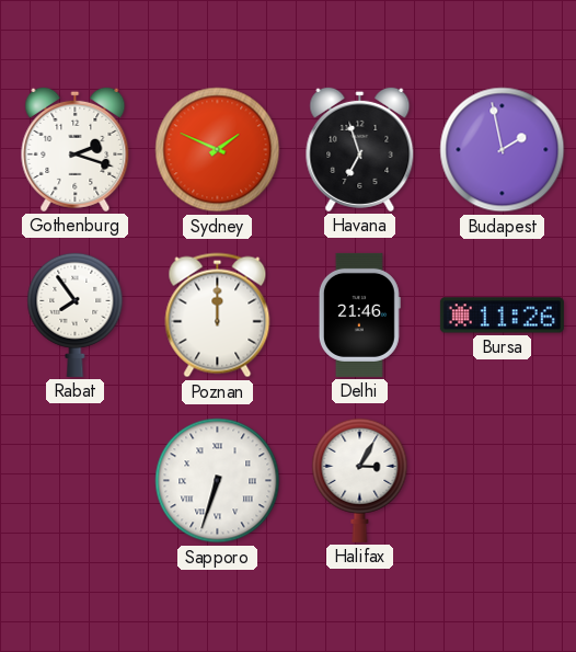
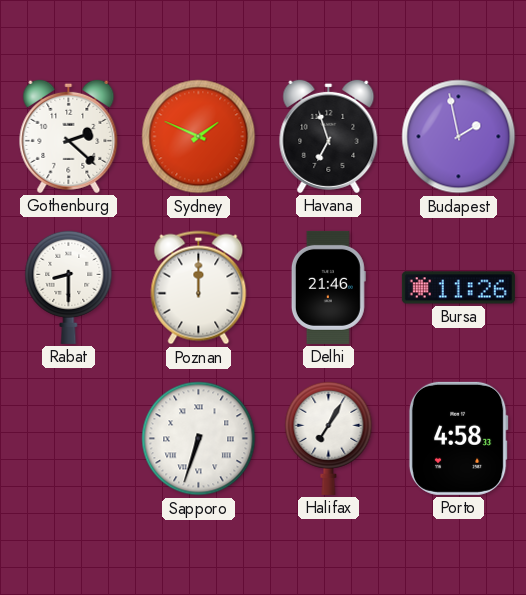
Gothenburg: 2:18 -> 2:22 (69, 136)
Rabat: 7:54 -> 8:30 (69, 287)
Halifax: 3:05 -> 7:05 (329, 438)
Porto: none -> 4:58 (458, 438)
